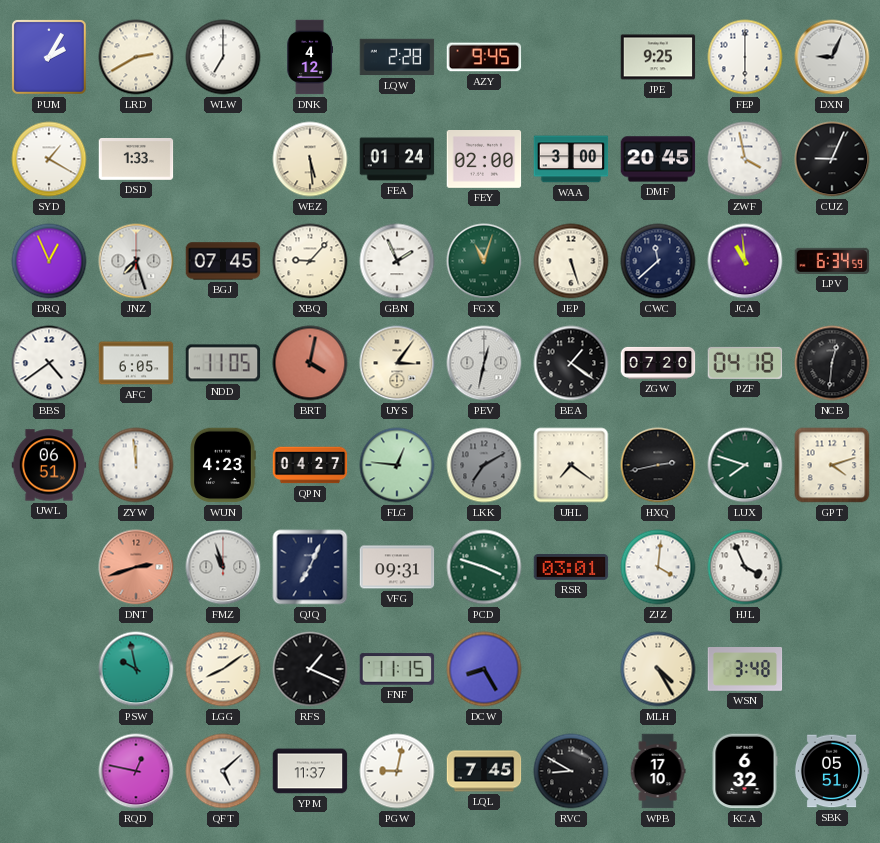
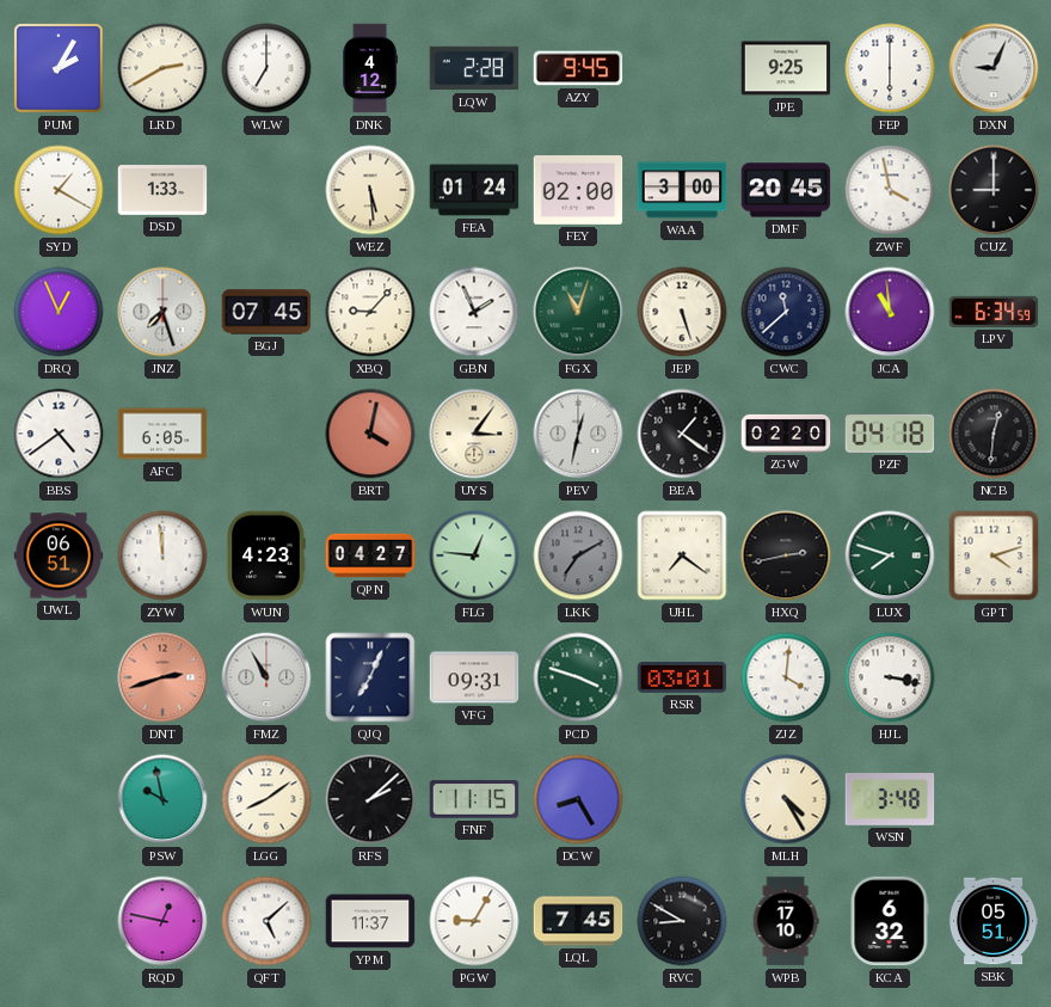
CUZ: 9:04 -> 9:00 (994, 190)
NDD: 11:05 -> none (223, 363)
ZGW: 07:20 -> 02:20 (786, 434)
FMZ: 10:57 -> 10:55 (266, 677)
HJL: 3:56 -> 3:17 (890, 677)
RFS: 1:19 -> 2:08 (370, 799)
PGW: 9:02 -> 9:05 (474, 921)
